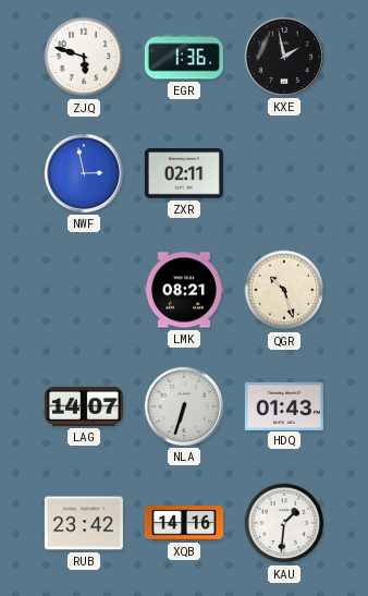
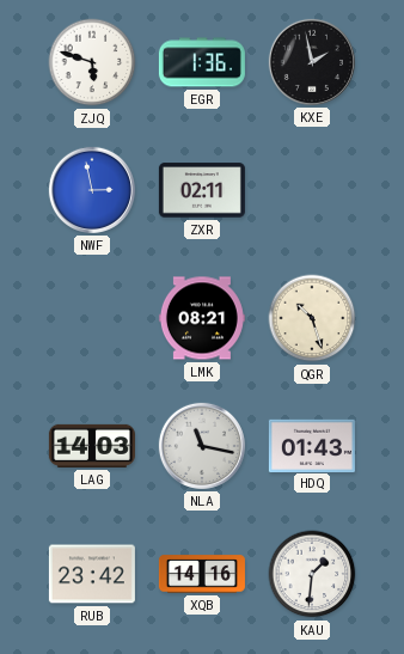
LAG: 14:07 -> 14:03 (92, 446)
NLA: 6:33 -> 11:17 (202, 446)
